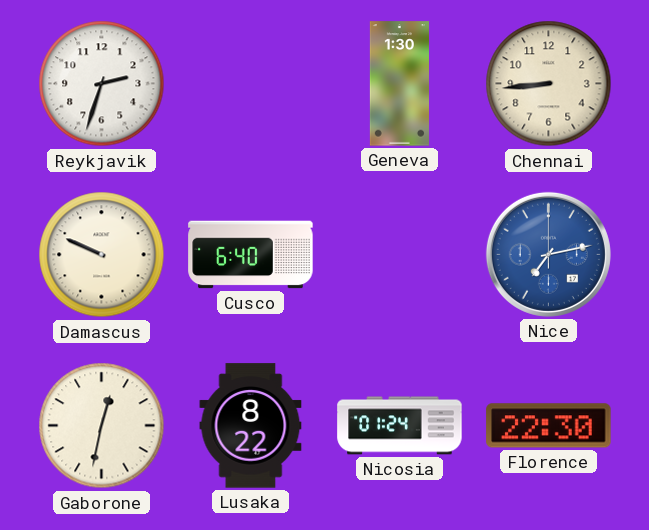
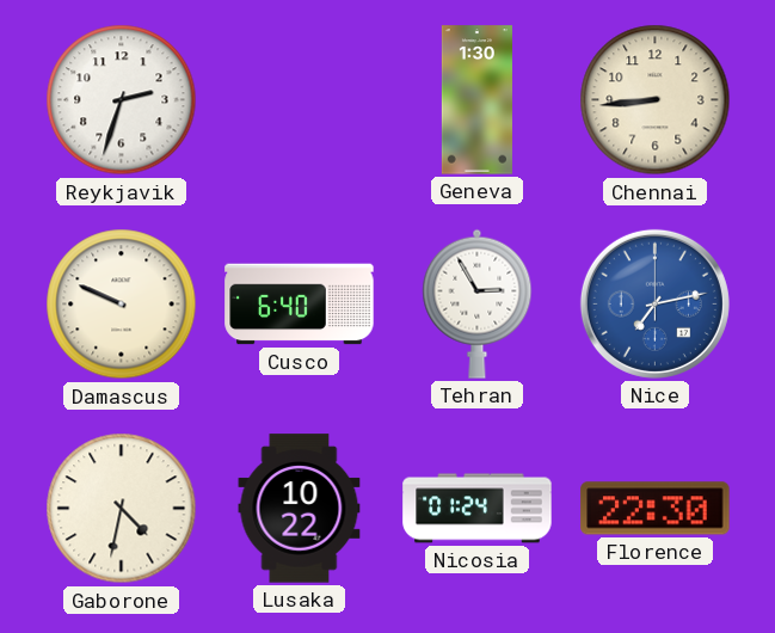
Tehran: none -> 2:55 (478, 303)
Gaborone: 12:32 -> 4:32 (122, 509)
Lusaka: 8:22 -> 10:22 (300, 509)
